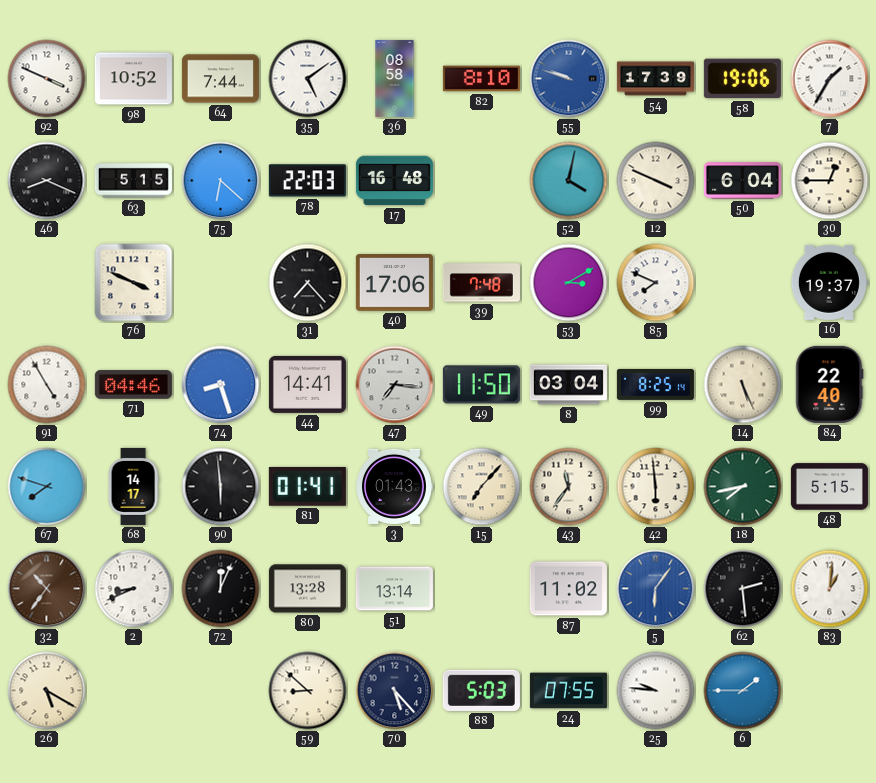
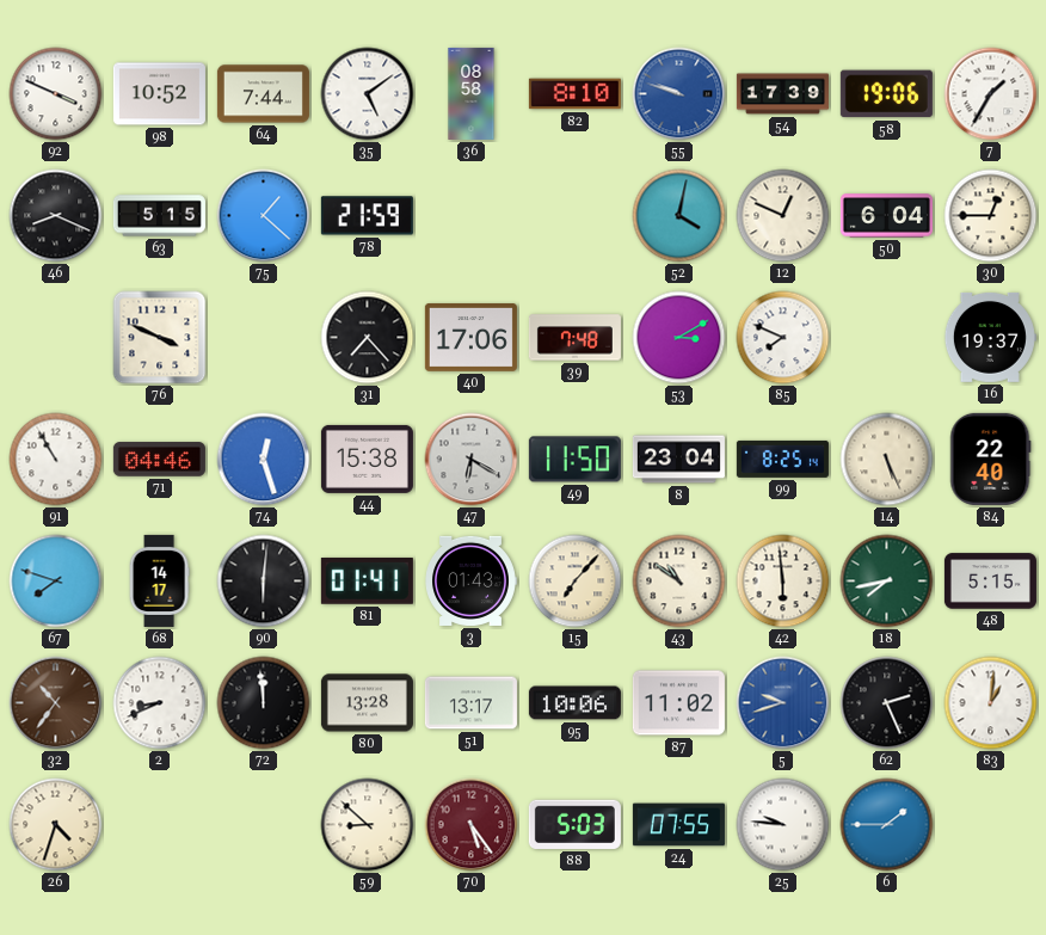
75: 6:22 -> 1:22 (264, 216)
78: 22:03 -> 21:59 (367, 216)
17: 16:48 -> none (394, 181)
12: 3:49 -> 12:49 (783, 216)
91: 4:55 -> 10:55 (56, 460)
74: 8:27 -> 12:27 (264, 460)
44: 14:41 -> 15:38 (367, 459)
47: 7:16 -> 6:20 (472, 460)
8: 03:04 -> 23:04 (678, 460)
90: 5:59 -> 6:01 (264, 582)
43: 11:36 -> 10:51 (679, 582)
72: 12:04 -> 11:59 (264, 703)
51: 13:14 -> 13:17 (470, 703)
95: none -> 10:06 (574, 703)
5: 6:06 -> 9:42 (783, 703)
62: 2:29 -> 2:26 (887, 703)
26: 5:20 -> 4:33 (56, 825)
70: 5:23 -> 5:24 (472, 825)
70 dial: navy -> burgundy (472, 825)
